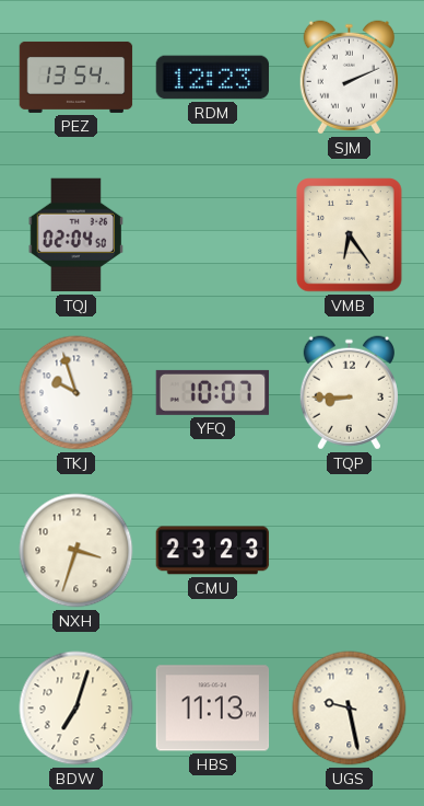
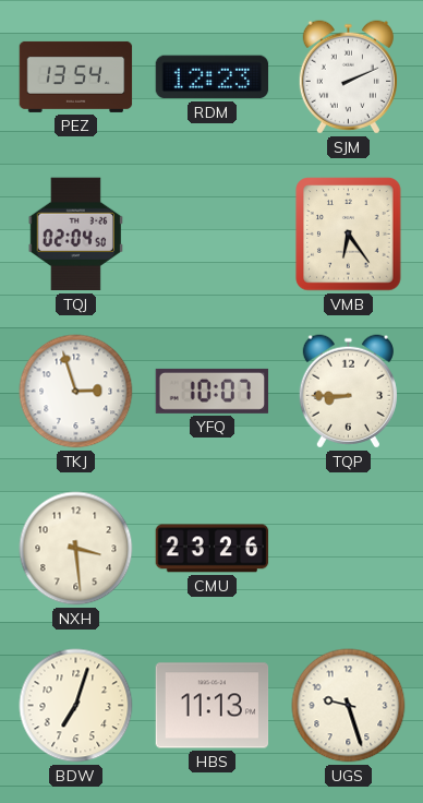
TKJ: 9:57 -> 2:57 (76, 392)
NXH: 3:33 -> 3:29 (76, 549)
CMU: 23:23 -> 23:26 (213, 549)
UGS: 9:28 -> 9:27 (349, 706)
